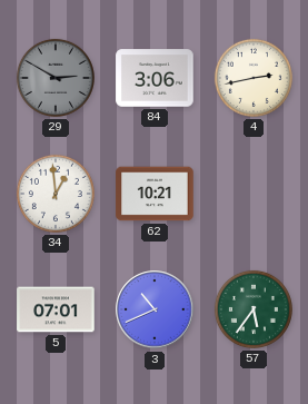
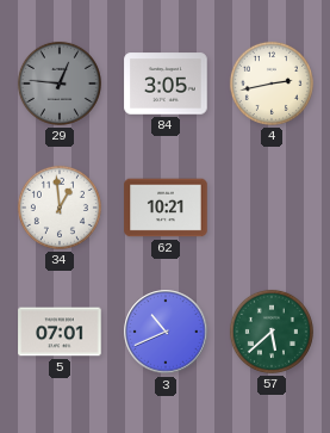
29: 2:50 -> 12:46 (60, 83)
84: 3:06 -> 3:05 (166, 83)
57: 5:36 -> 5:38 (272, 332)
